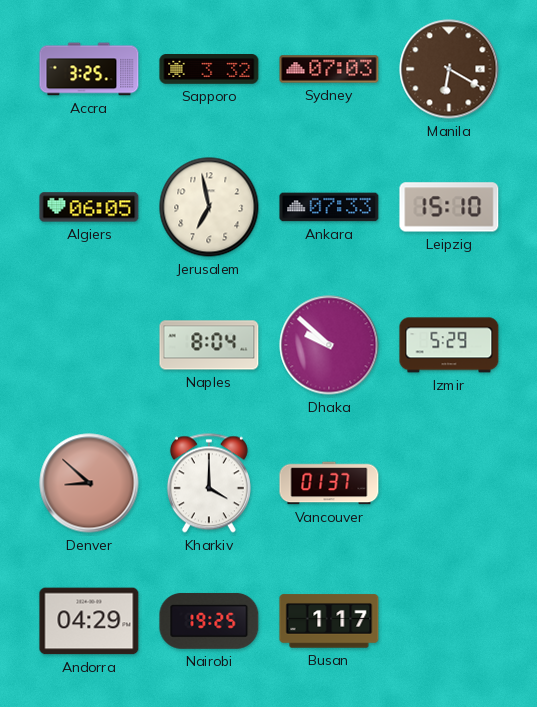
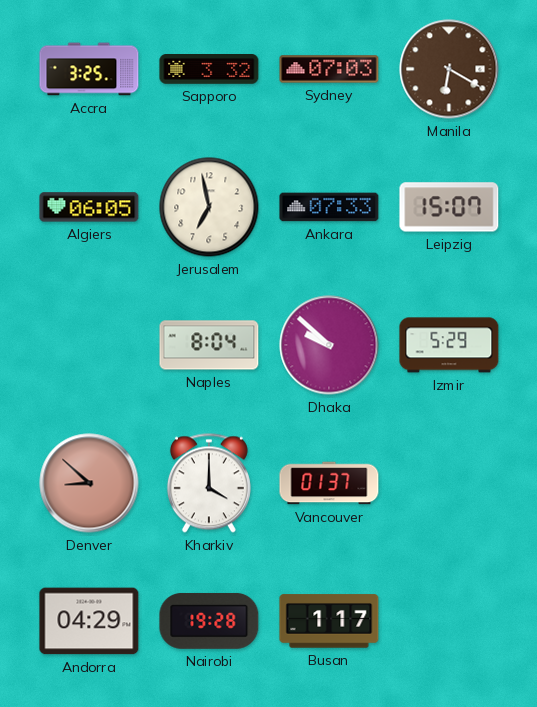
Leipzig: 15:10 -> 15:07 (449, 207)
Nairobi: 19:25 -> 19:28 (209, 621)
